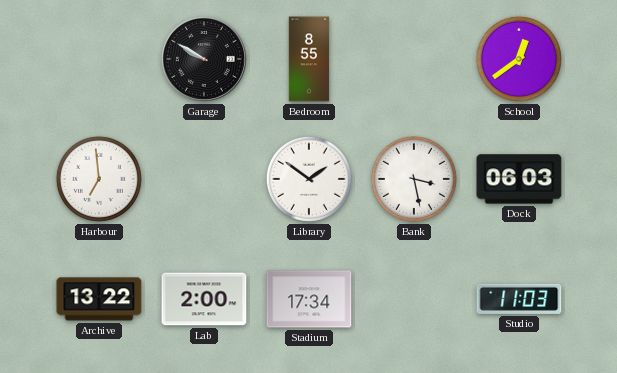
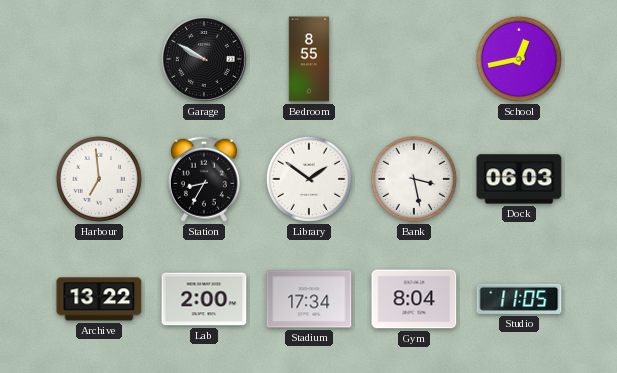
School: 12:39 -> 12:43 (519, 59)
Station: none -> 8:35 (204, 179)
Gym: none -> 8:04 (414, 299)
Studio: 11:03 -> 11:05 (519, 299)
